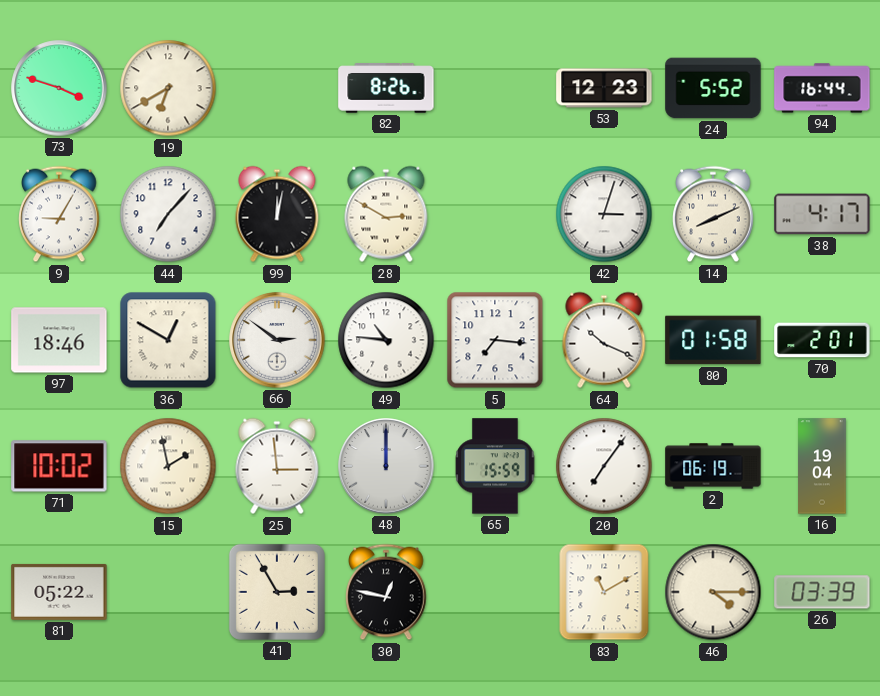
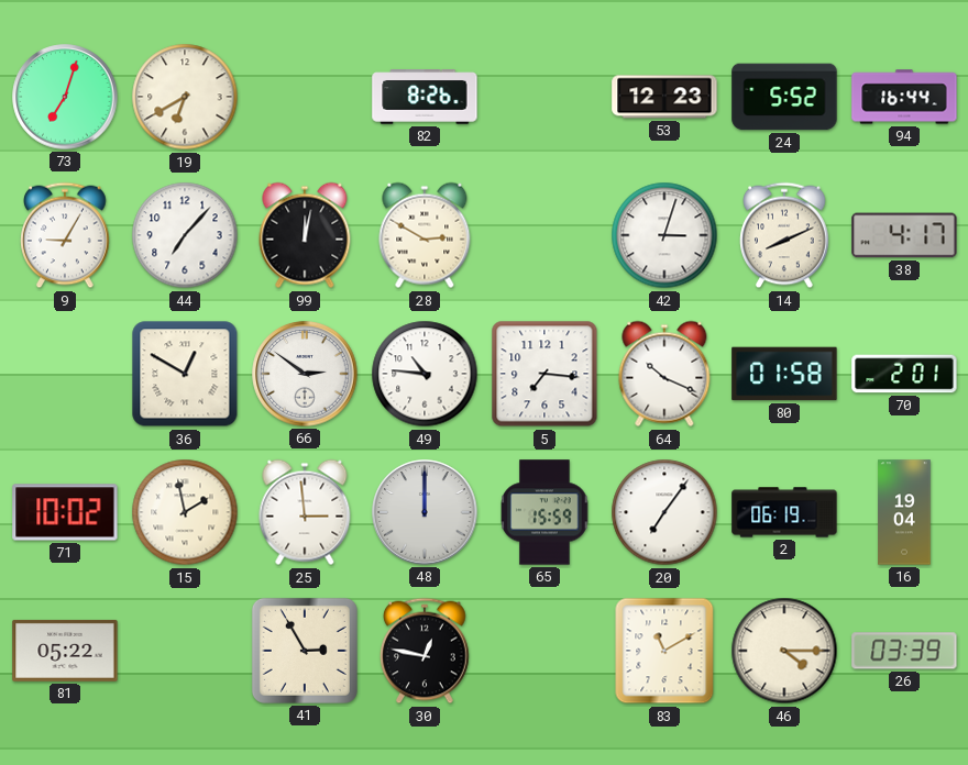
73: 3:48 -> 7:03 (65, 97)
97: 18:46 -> none (59, 340)
